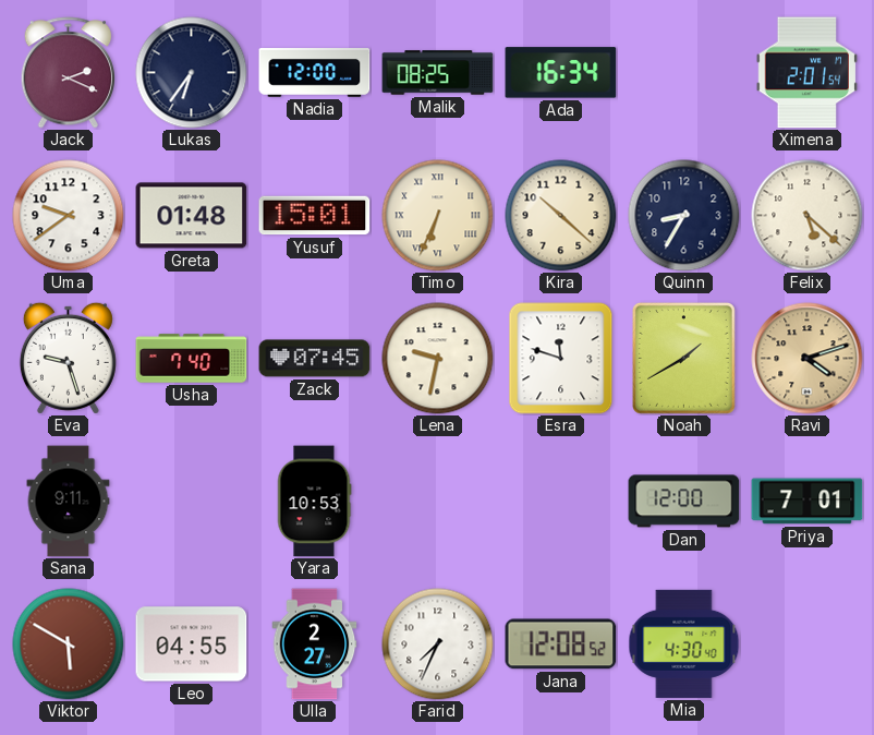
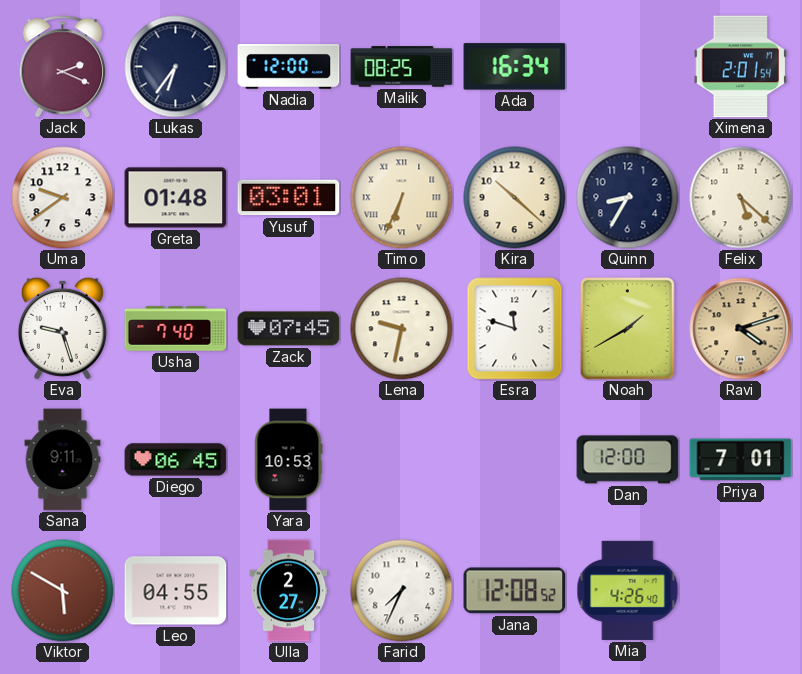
Yusuf: 15:01 -> 03:01 (289, 198)
Diego: none -> 06:45 (176, 460)
Mia: 4:30 -> 4:26 (628, 590)
